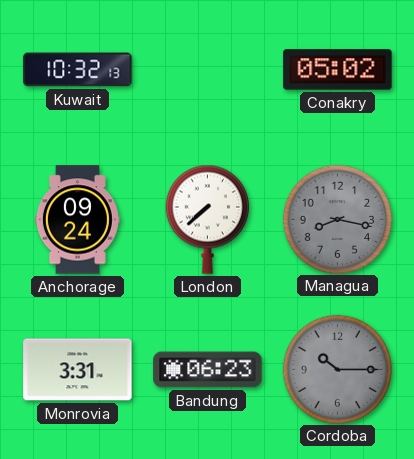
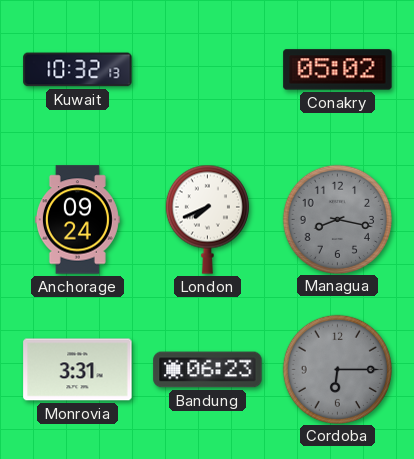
London: 7:38 -> 7:41 (207, 219)
Cordoba: 10:15 -> 6:15 (337, 369)
